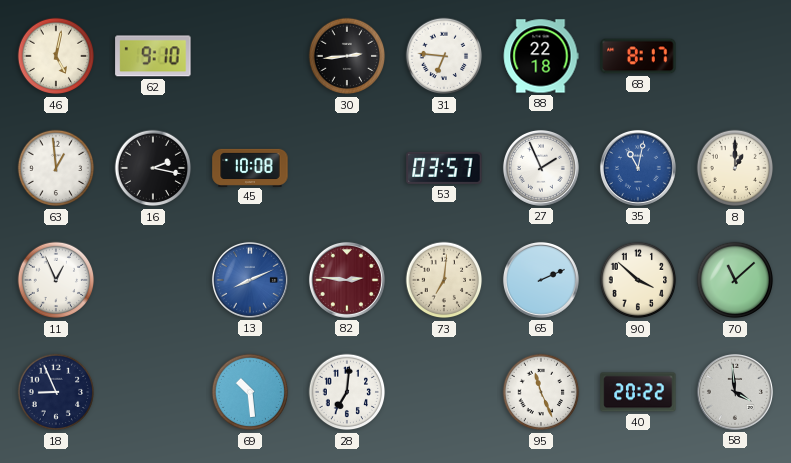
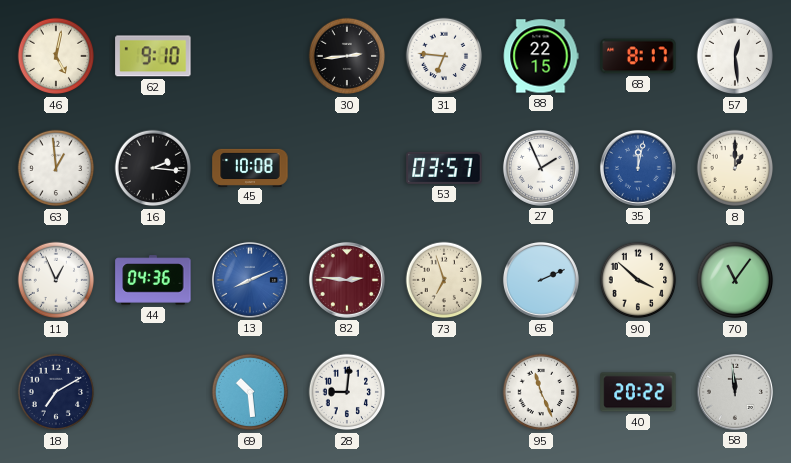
88: 22:18 -> 22:15 (541, 56)
57: none -> 12:29 (735, 56)
16: 2:17 -> 2:16 (153, 168)
35: 11:02 -> 12:02 (638, 168)
44: none -> 04:36 (153, 280)
73: 7:01 -> 6:57 (444, 280)
70: 11:08 -> 11:06 (735, 280)
18: 8:56 -> 7:10 (56, 392)
28: 7:01 -> 9:01 (347, 392)
58: 3:59 -> 11:59 (735, 392)
